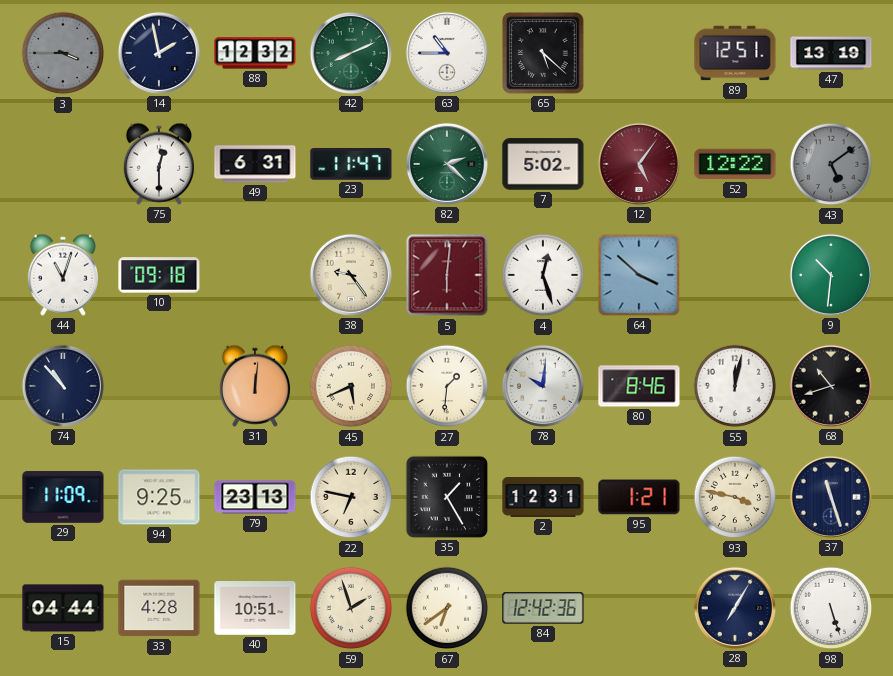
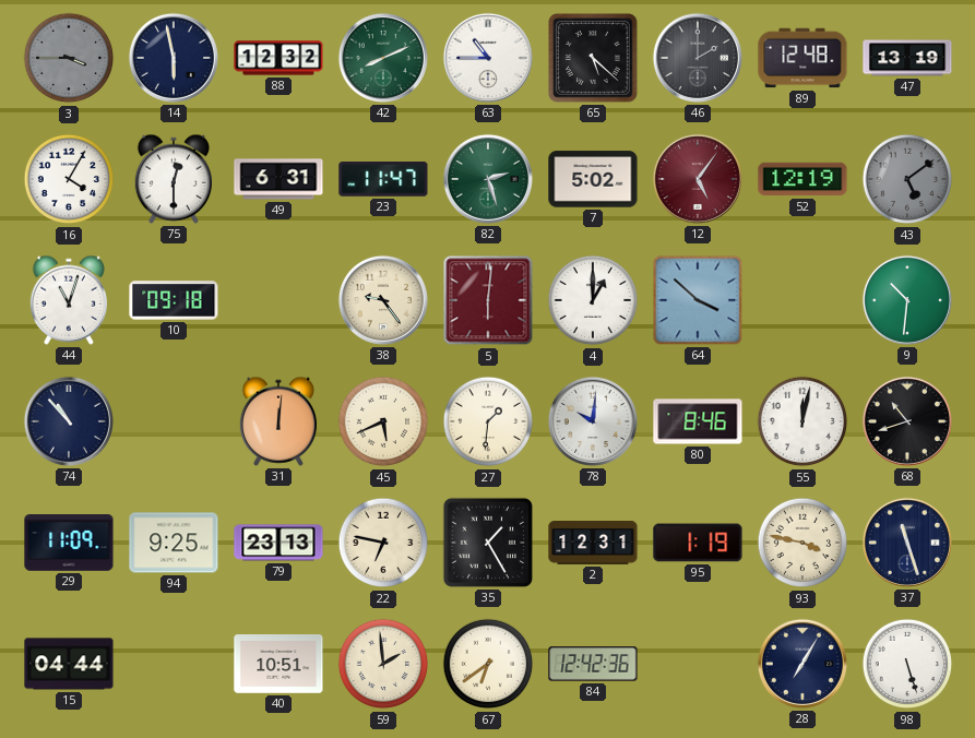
14: 1:58 -> 5:58 (174, 58)
46: none -> 2:00 (698, 58)
89: 12:51 -> 12:48 (802, 58)
16: none -> 4:05 (69, 179)
82: 2:22 -> 2:27 (488, 179)
52: 12:22 -> 12:19 (802, 179)
4: 12:27 -> 1:00 (593, 300)
95: 1:21 -> 1:19 (698, 543)
33: 4:28 -> none (159, 608)
59: 1:57 -> 1:59 (383, 664)
